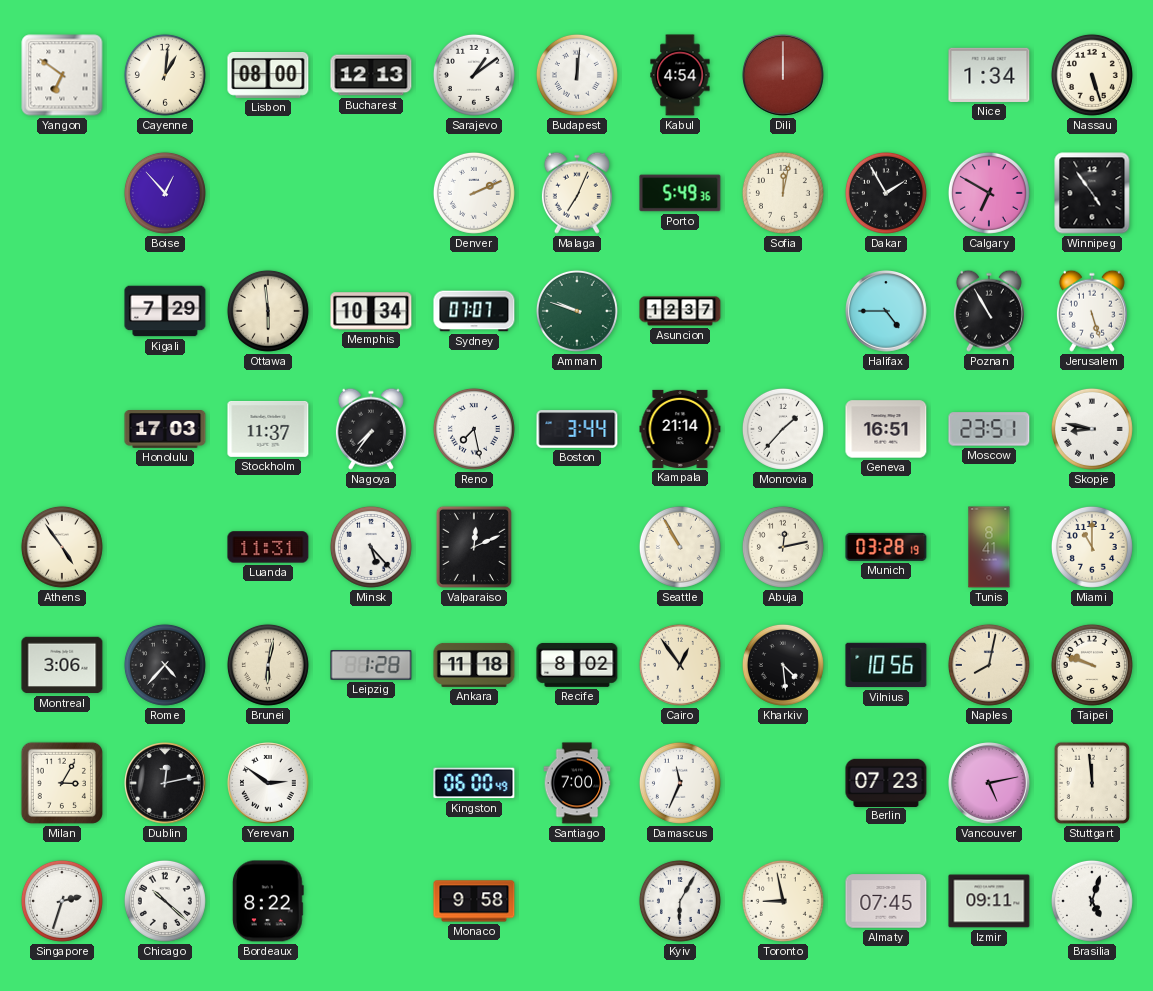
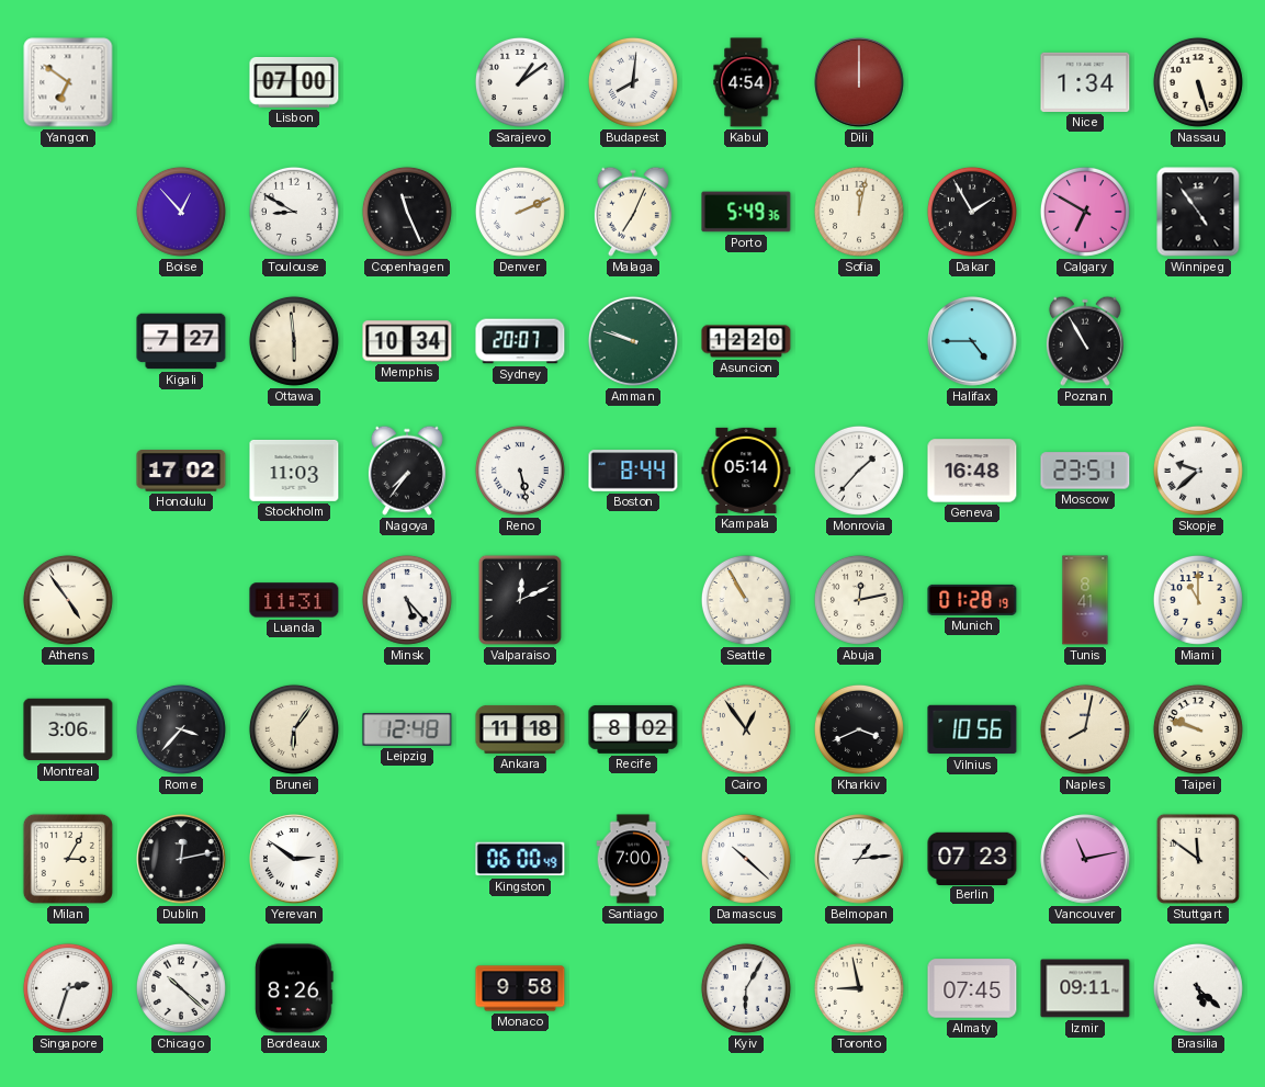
Cayenne: 1:01 -> none (165, 75)
Lisbon: 08:00 -> 07:00 (294, 83)
Bucharest: 12:13 -> none (371, 75)
Budapest: 12:01 -> 8:01 (633, 82)
Toulouse: none -> 8:50 (294, 212)
Copenhagen: none -> 11:26 (407, 212)
Kigali: 7:29 -> 7:27 (181, 341)
Sydney: 07:07 -> 20:07 (520, 341)
Asuncion: 12:37 -> 12:20 (746, 341)
Jerusalem: 5:27 -> none (1092, 311)
Honolulu: 17:03 -> 17:02 (181, 472)
Stockholm: 11:37 -> 11:03 (294, 471)
Reno: 7:28 -> 5:28 (520, 471)
Boston: 3:44 -> 8:44 (633, 471)
Kampala: 21:14 -> 05:14 (746, 471)
Geneva: 16:51 -> 16:48 (972, 471)
Skopje: 8:47 -> 9:38 (1198, 471)
Munich: 03:28 -> 01:28 (972, 600)
Rome: 4:37 -> 3:37 (181, 729)
Brunei: 6:02 -> 6:06 (294, 729)
Leipzig: 1:28 -> 12:48 (407, 729)
Kharkiv: 4:29 -> 3:41 (859, 729)
Damascus: 11:34 -> 10:22 (746, 859)
Belmopan: none -> 1:14 (859, 859)
Vancouver: 5:13 -> 11:13 (1085, 859)
Stuttgart: 11:59 -> 11:51 (1198, 859)
Bordeaux: 8:22 -> 8:26 (294, 988)
Brasilia: 5:03 -> 5:22 (1198, 988)
